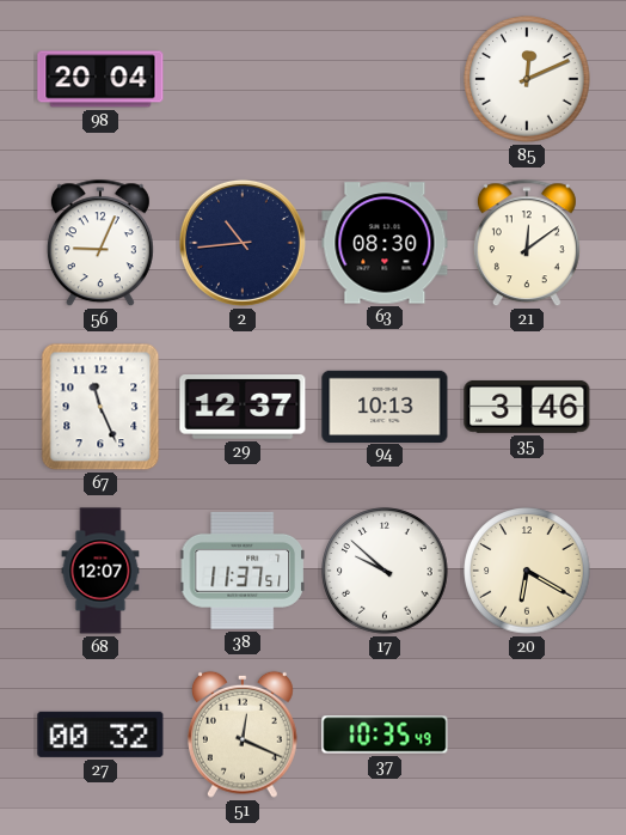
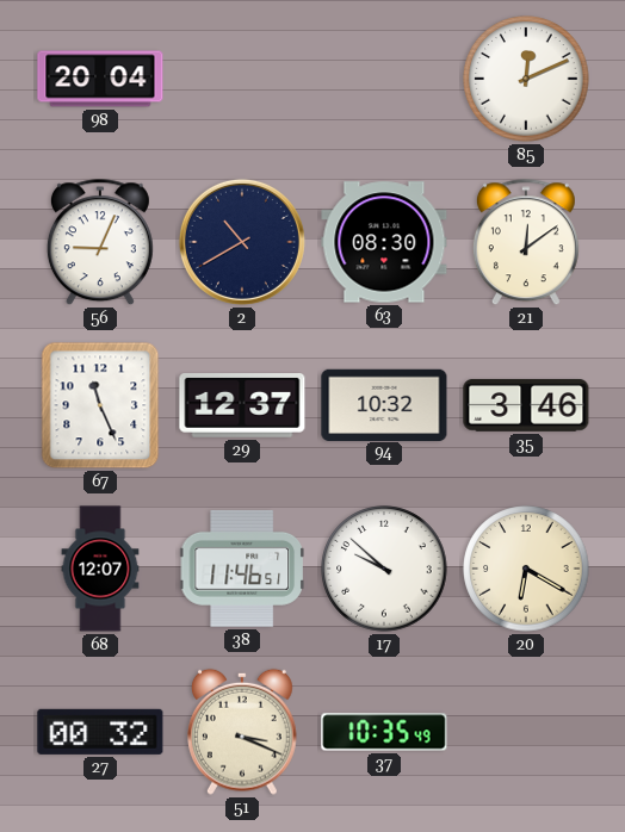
2: 10:44 -> 10:40 (242, 242)
94: 10:13 -> 10:32 (384, 404)
38: 11:37 -> 11:46 (242, 569)
51: 12:19 -> 3:19 (243, 732)
